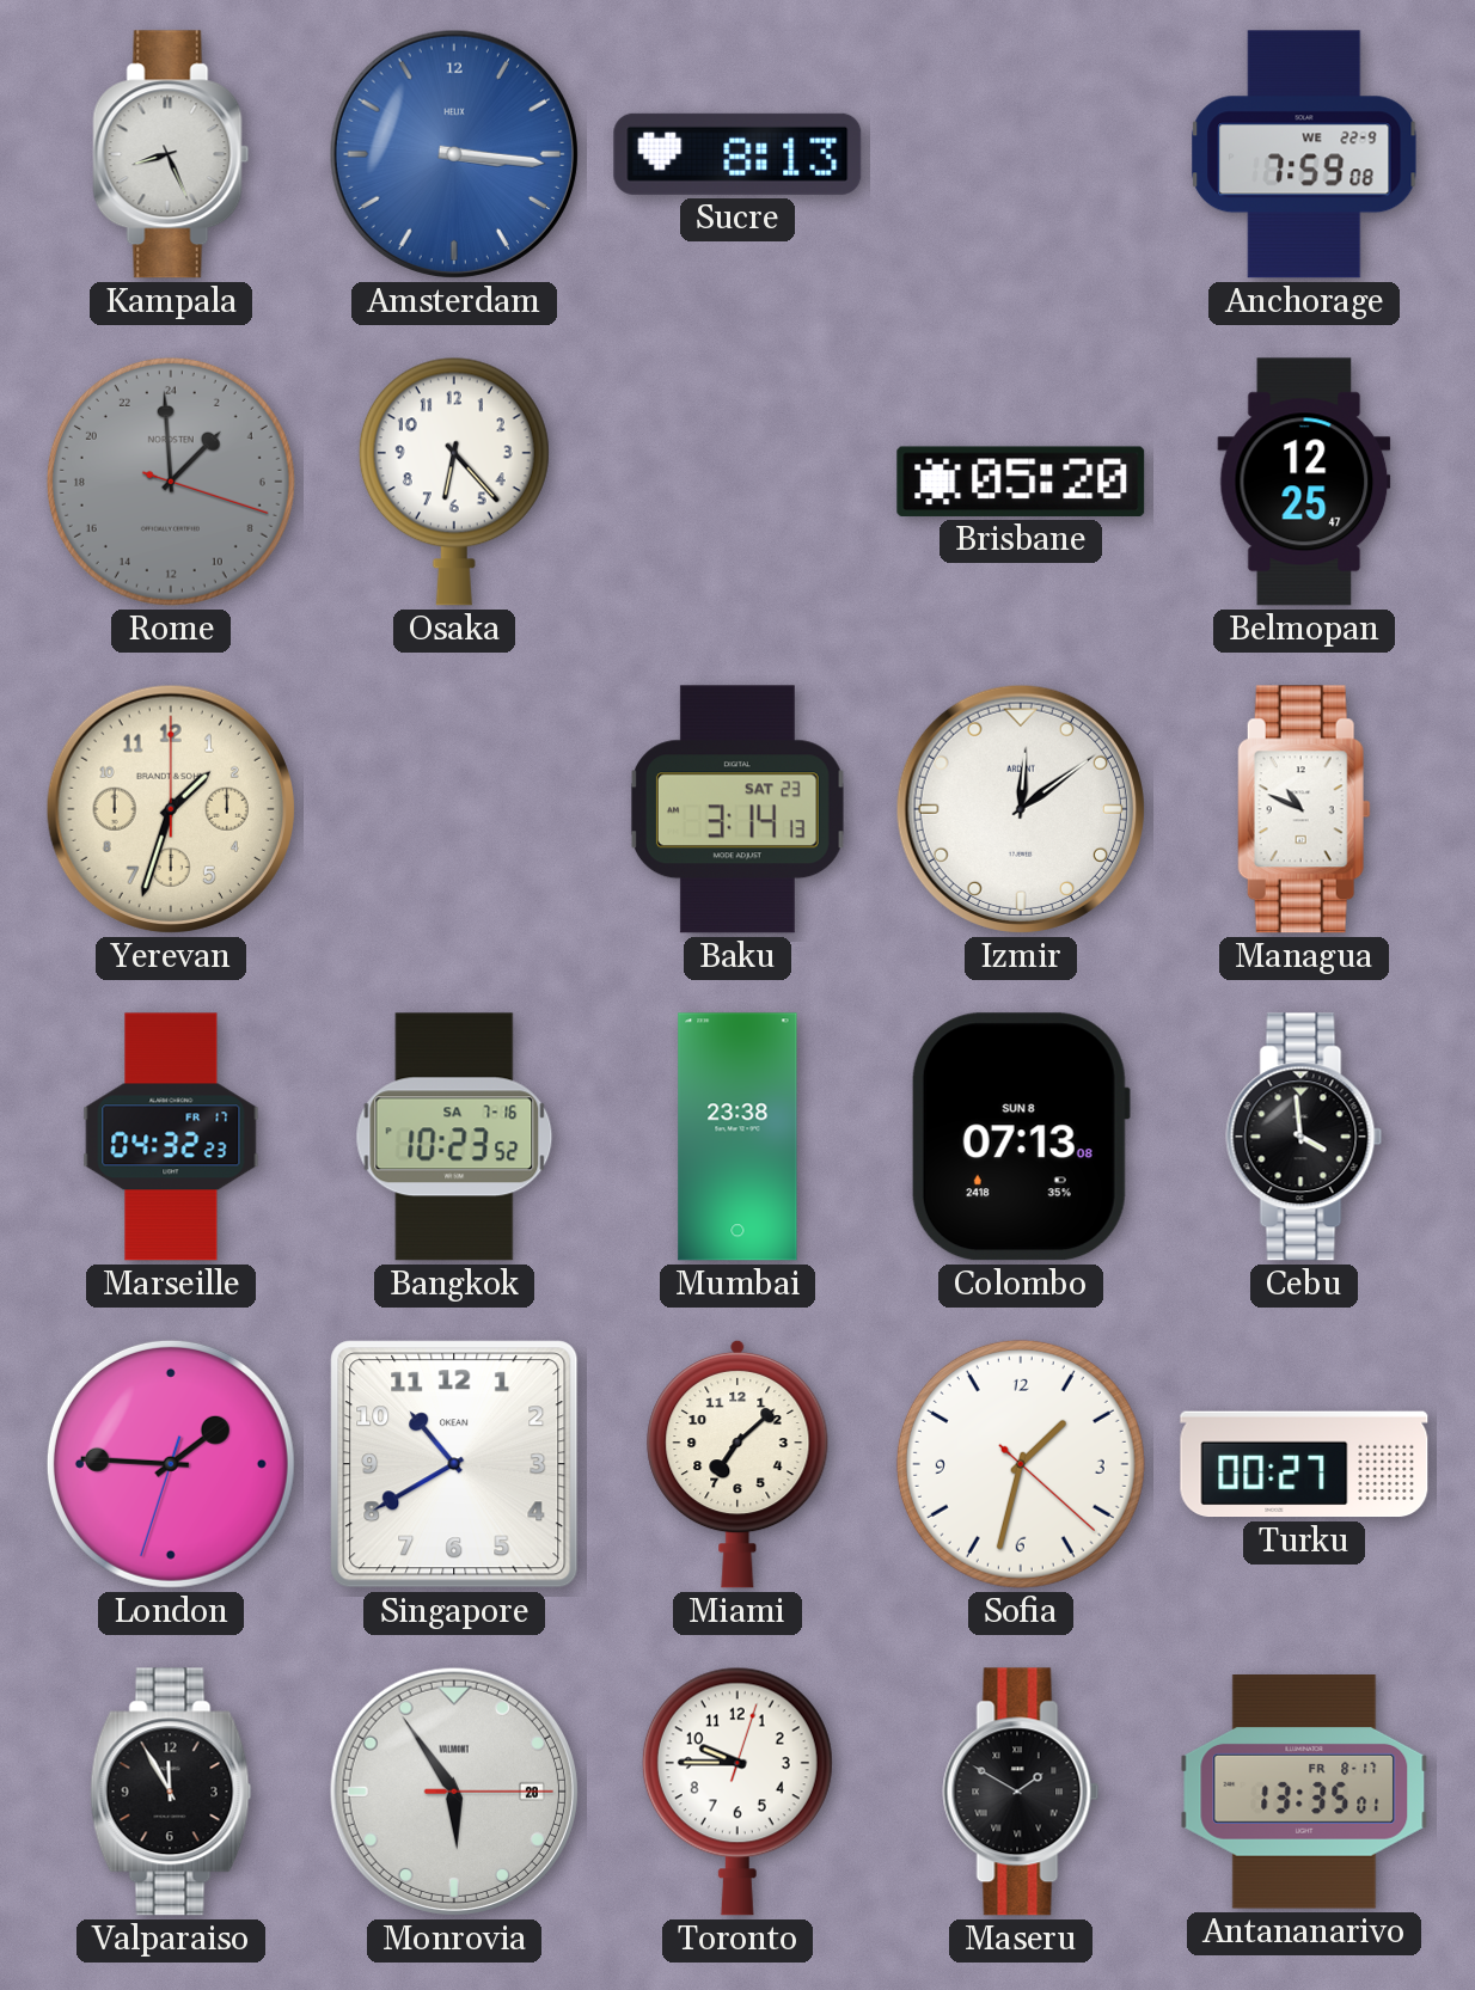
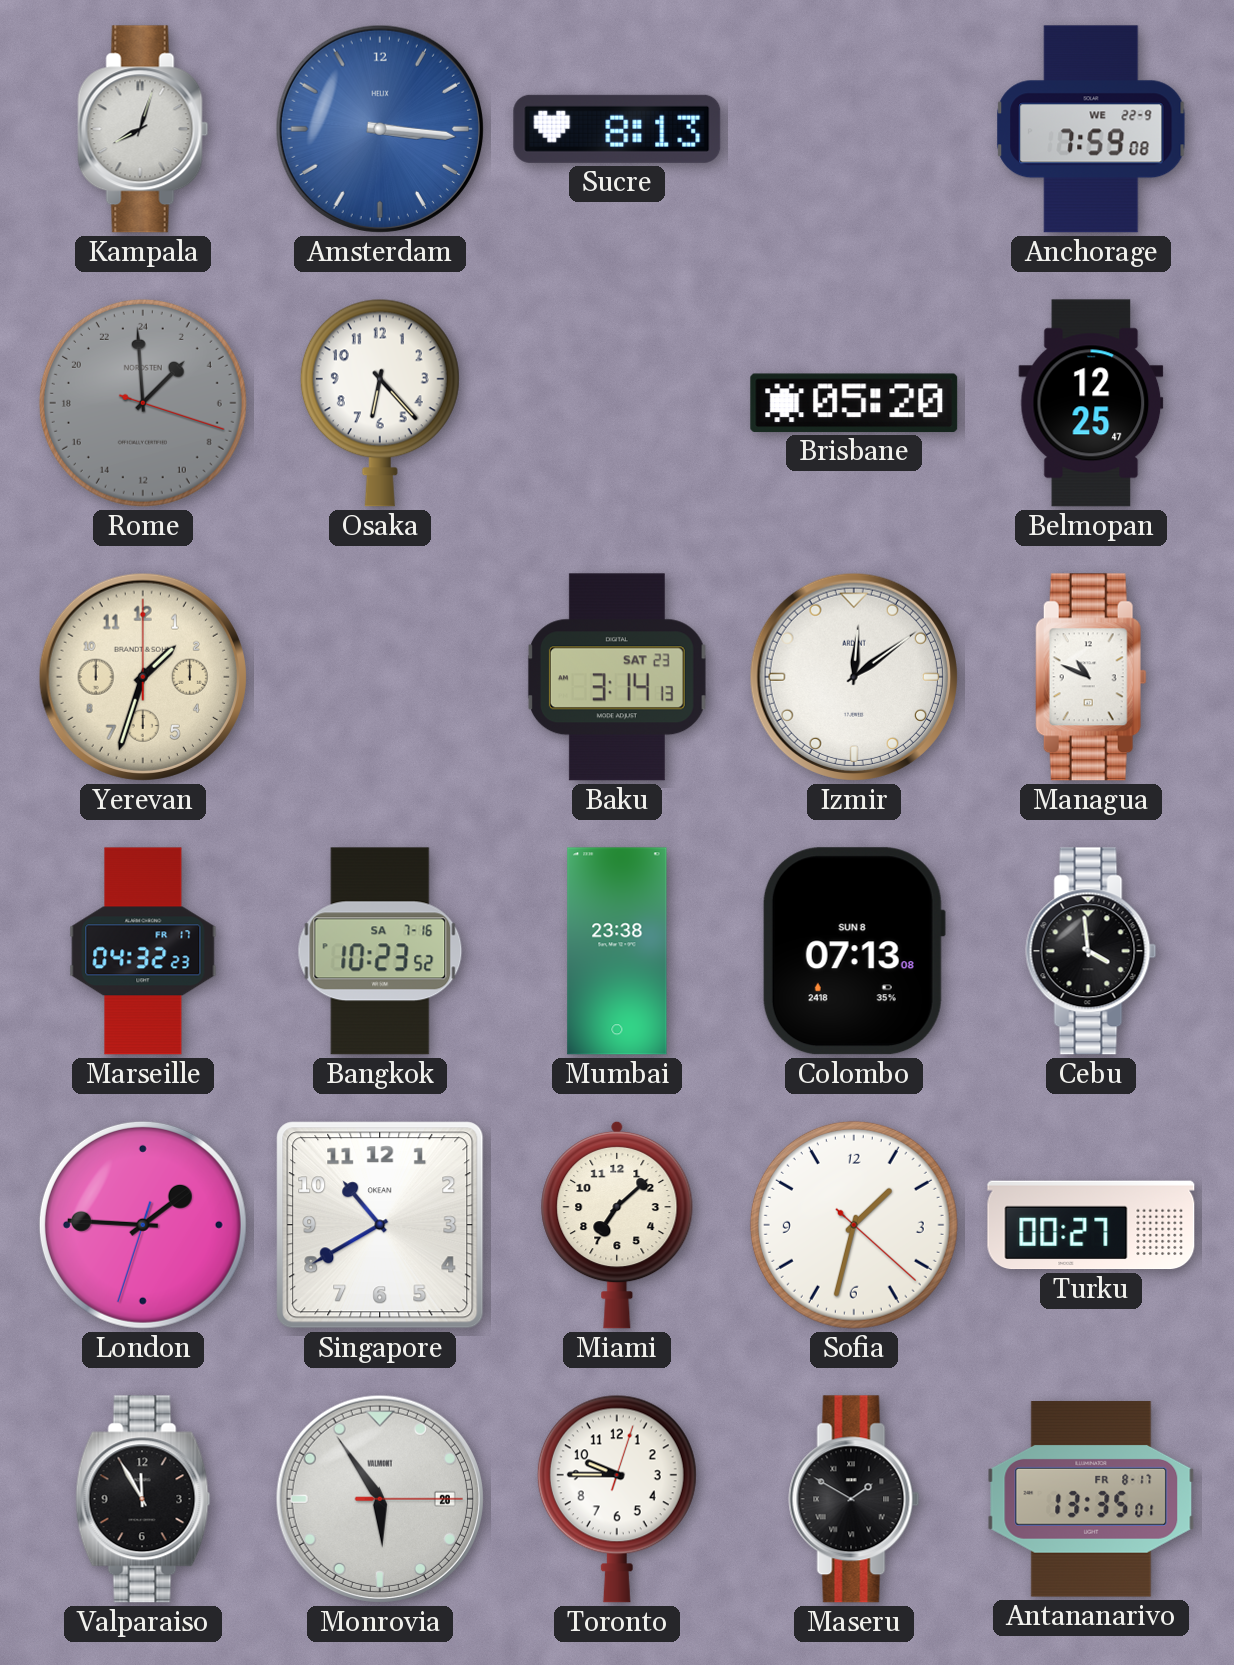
Kampala: 8:26 -> 8:03 (143, 129)
